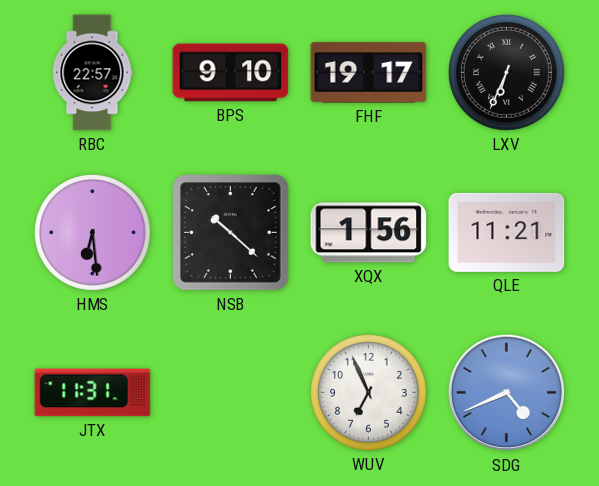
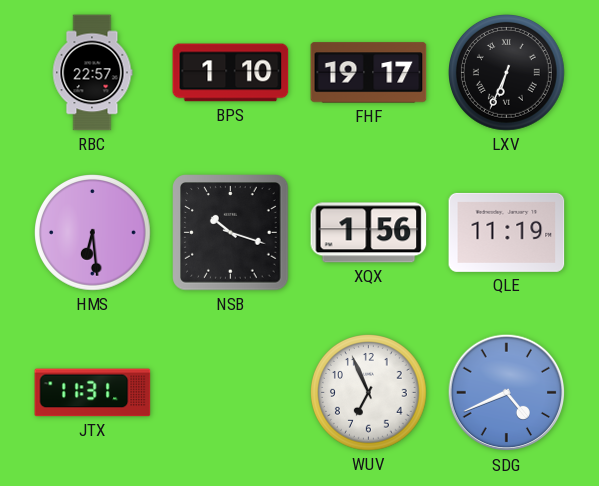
BPS: 9:10 -> 1:10 (231, 73)
NSB: 10:22 -> 10:18 (231, 233)
QLE: 11:21 -> 11:19 (507, 232)
